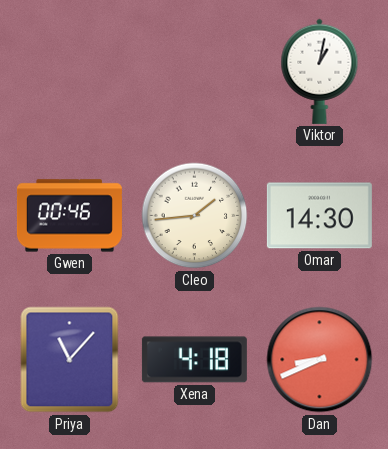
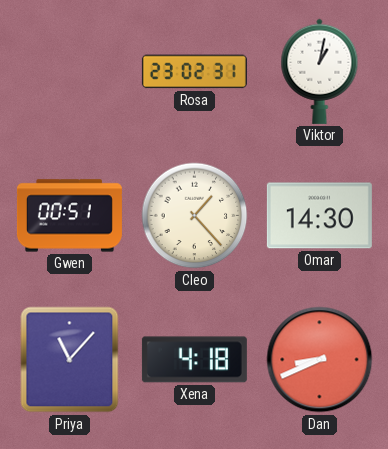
Rosa: none -> 23:02 (194, 72)
Gwen: 00:46 -> 00:51 (69, 216)
Cleo: 1:44 -> 1:23 (195, 216)
